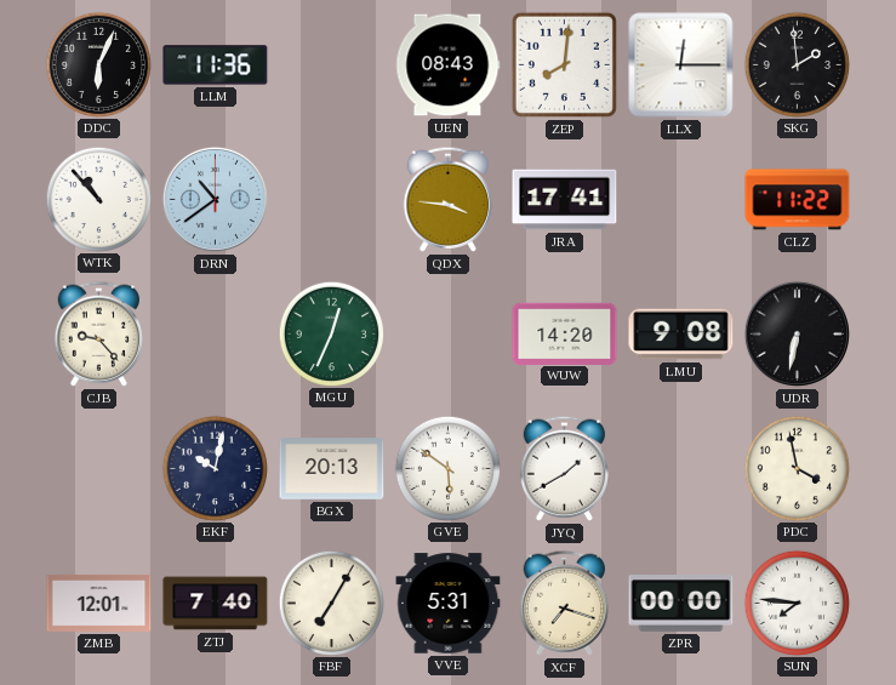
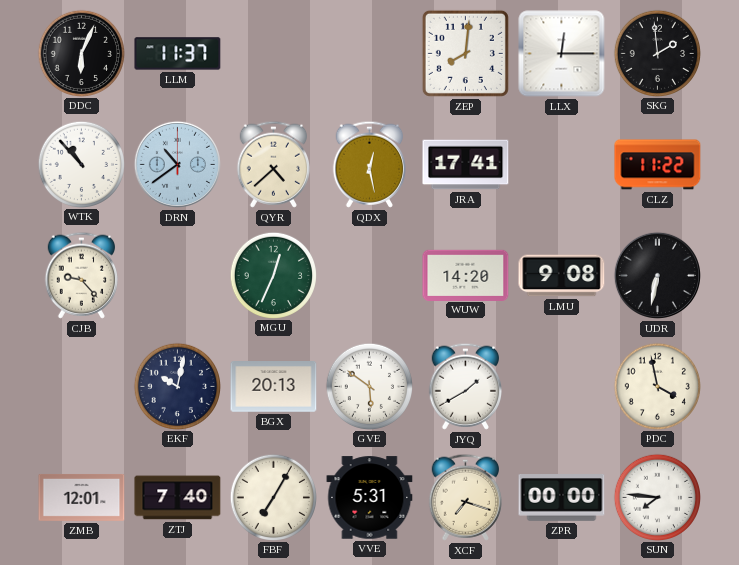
LLM: 11:36 -> 11:37 (178, 54)
UEN: 08:43 -> none (447, 65)
QYR: none -> 4:38 (273, 164)
QDX: 3:46 -> 12:28 (369, 164)
